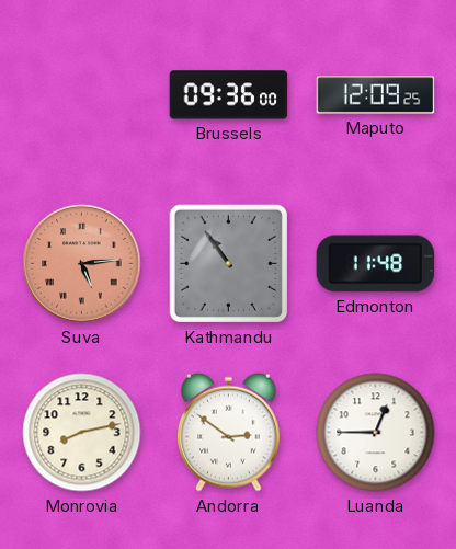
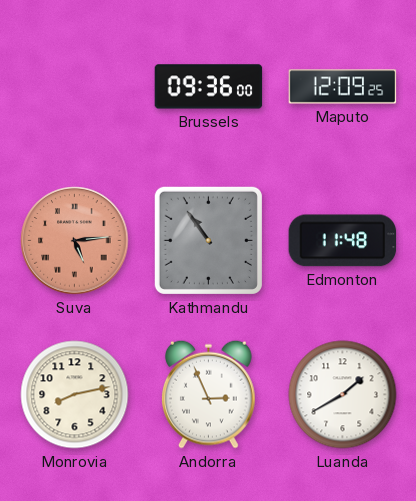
Andorra: 2:51 -> 2:56 (208, 394)
Luanda: 12:45 -> 1:40 (343, 395)
